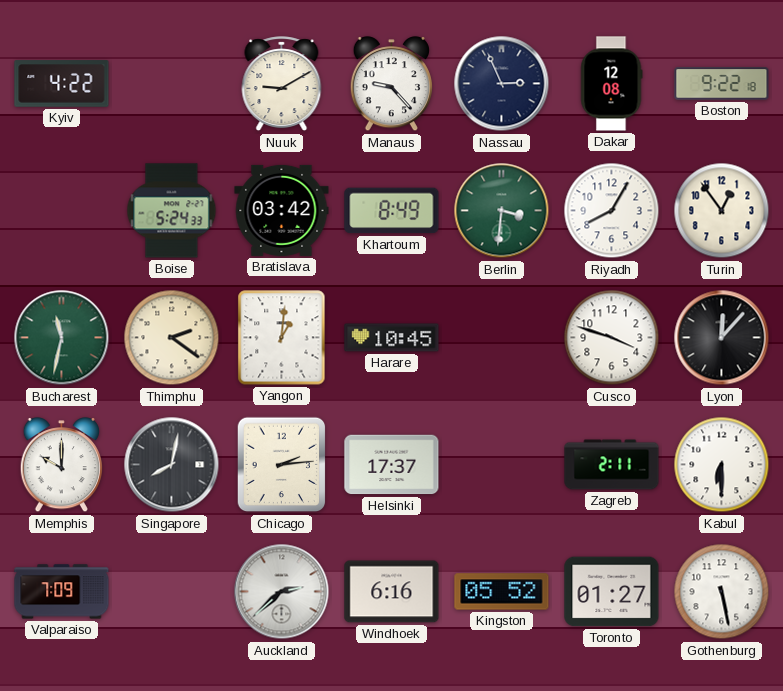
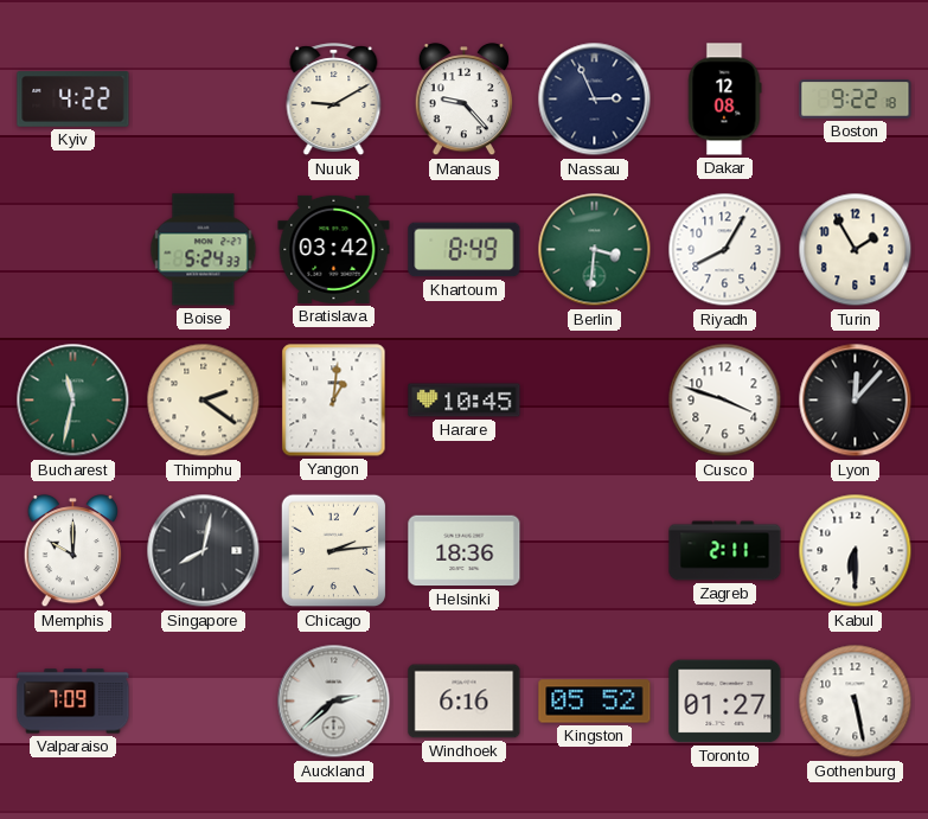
Turin: 12:54 -> 1:55 (856, 250)
Helsinki: 17:37 -> 18:36 (465, 551)
